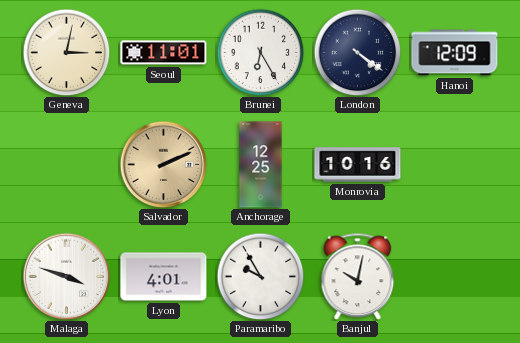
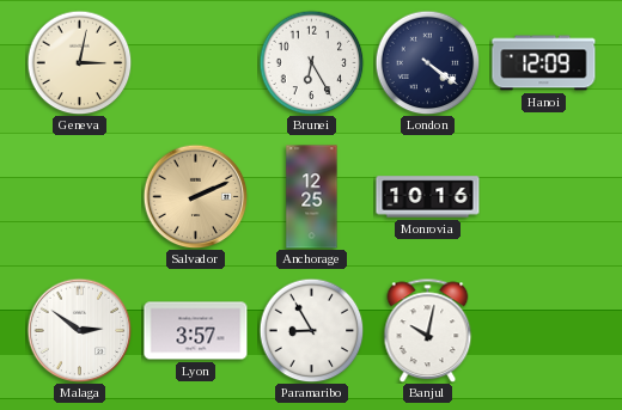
Seoul: 11:01 -> none (164, 53)
Malaga: 3:48 -> 2:51 (79, 330)
Lyon: 4:01 -> 3:57 (196, 331)
Paramaribo: 9:55 -> 8:55 (311, 330)
